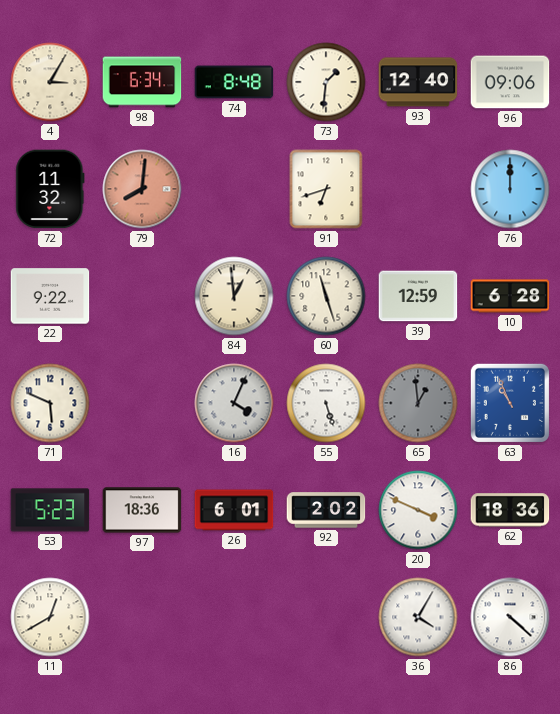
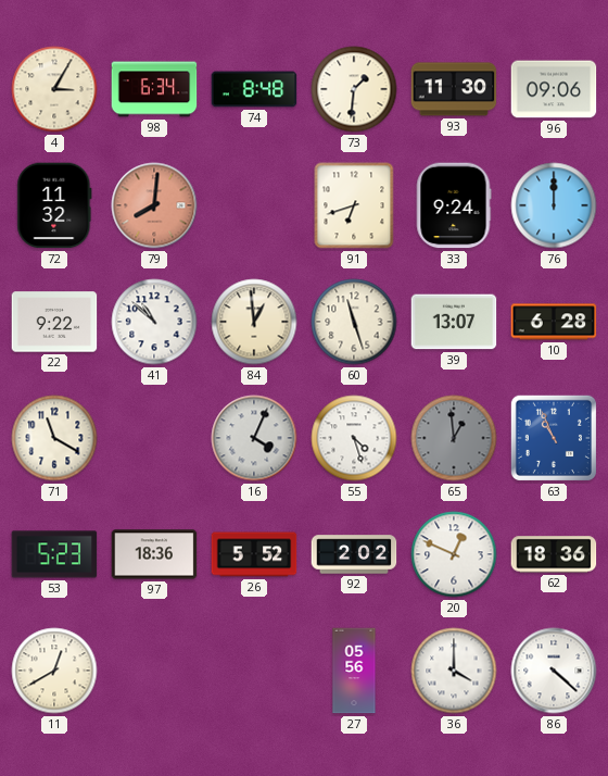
93: 12:40 -> 11:30 (454, 89)
33: none -> 9:24 (454, 205)
41: none -> 10:52 (154, 322)
39: 12:59 -> 13:07 (454, 322)
71: 5:49 -> 11:20 (54, 438)
55: 5:27 -> 4:27 (354, 438)
26: 6:01 -> 5:52 (254, 554)
20: 3:49 -> 12:49 (454, 554)
27: none -> 05:56 (354, 671)
36: 4:05 -> 4:00 (454, 671)
